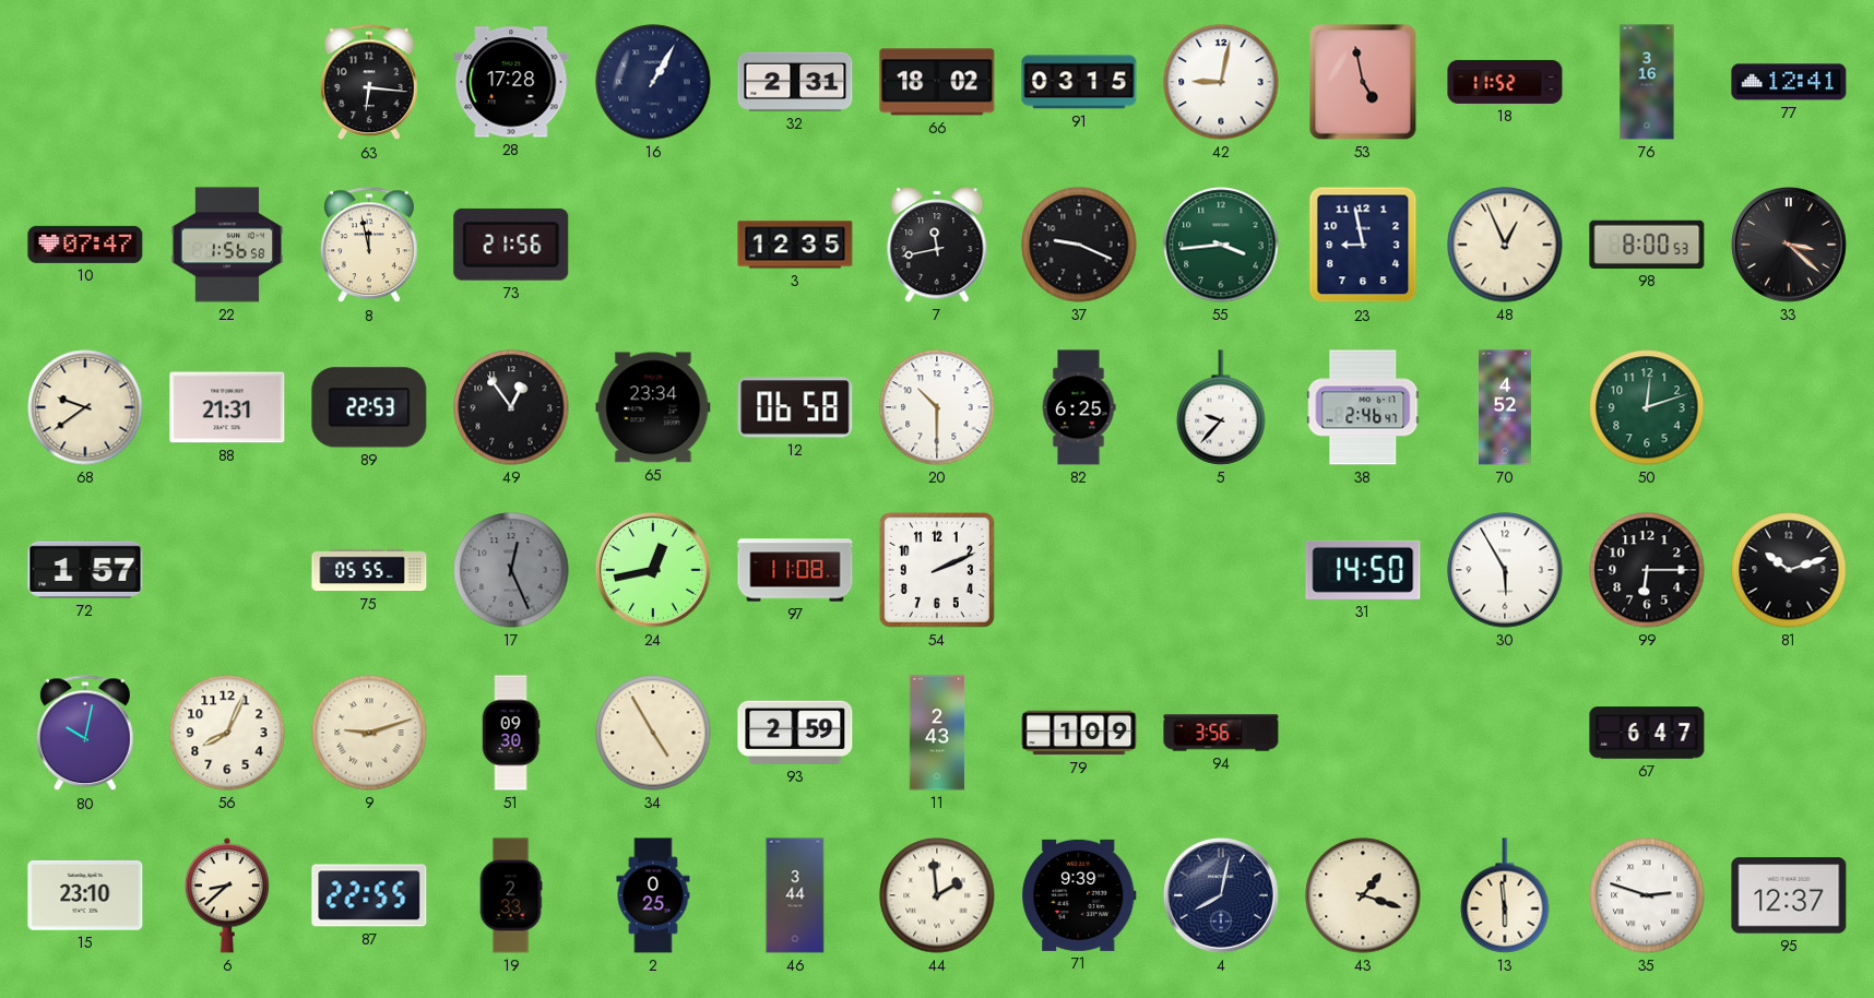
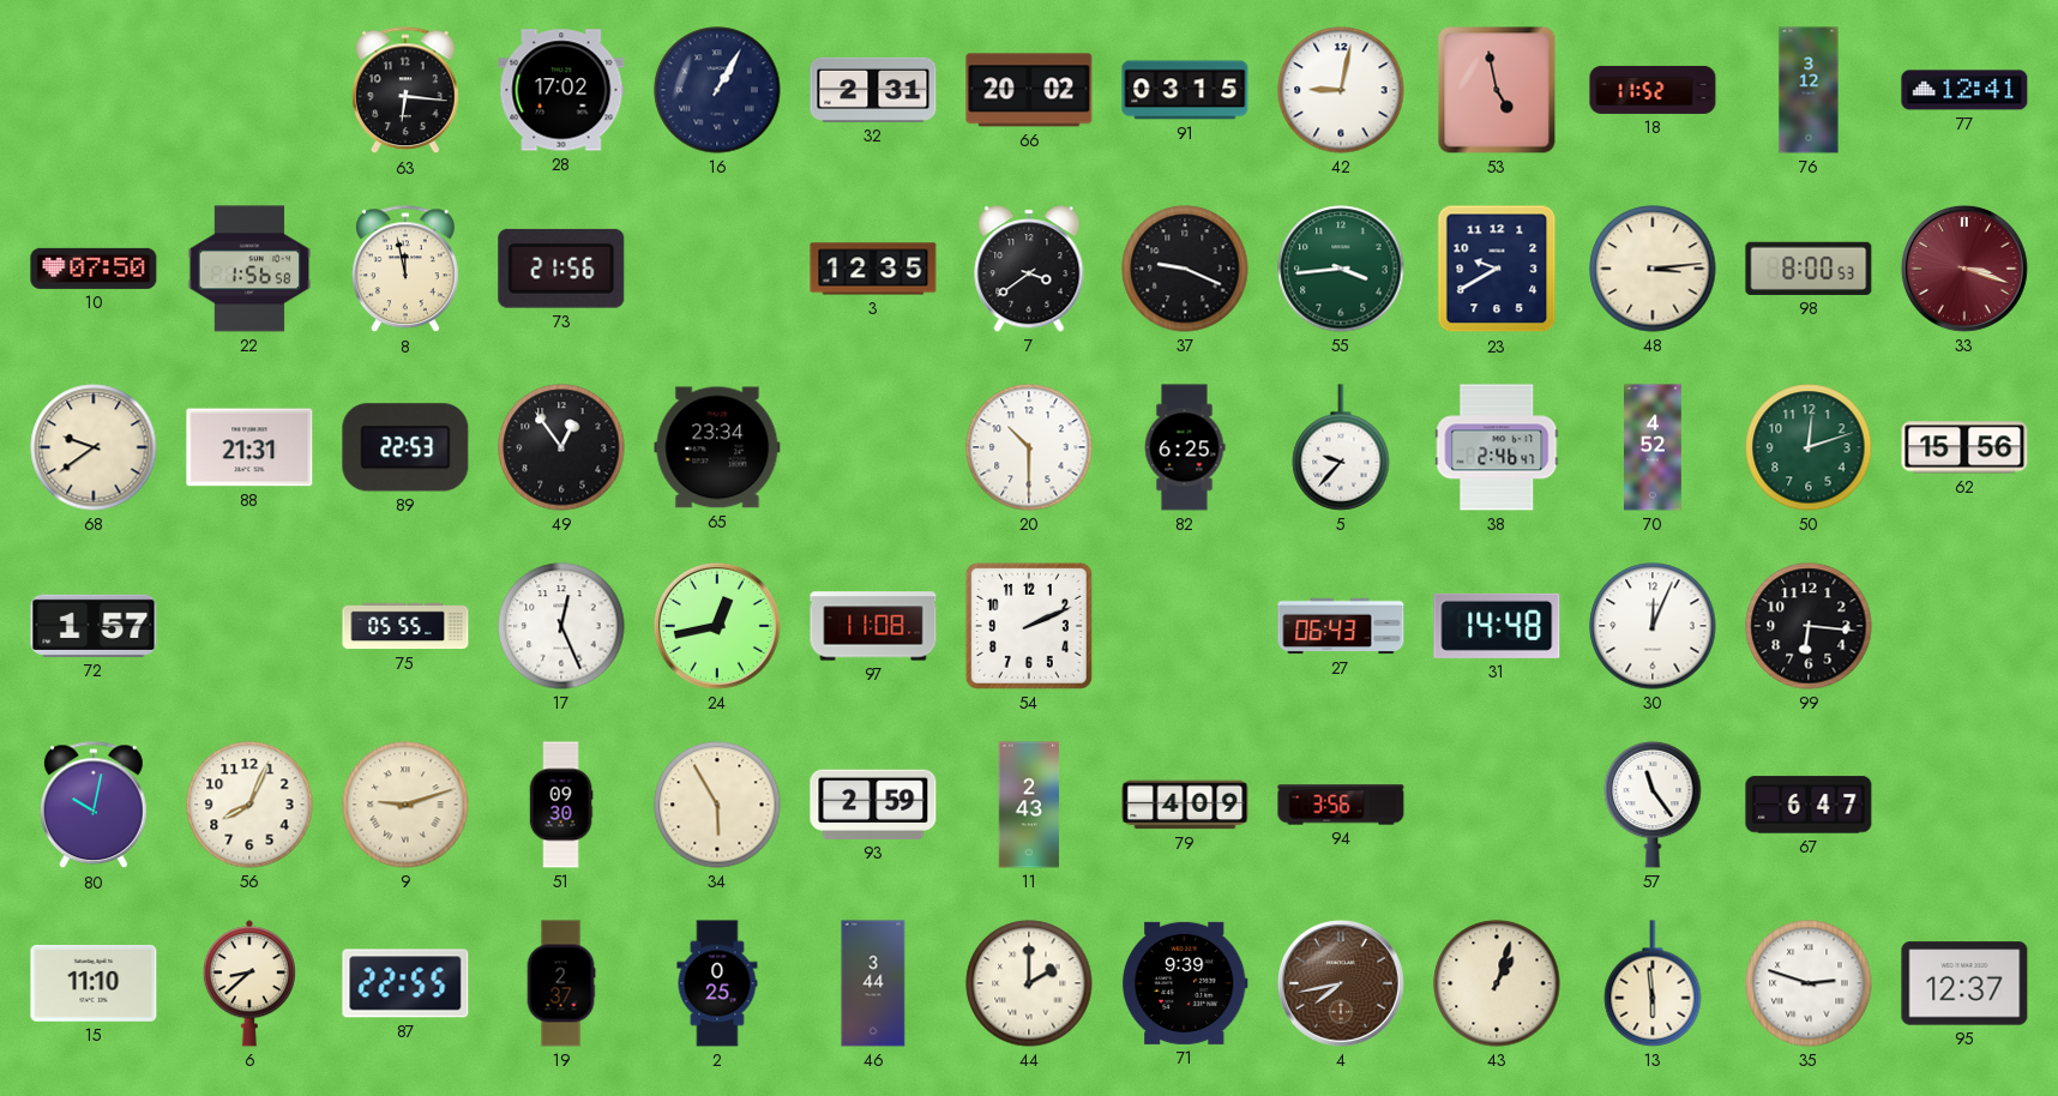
28: 17:28 -> 17:02 (561, 90)
66: 18:02 -> 20:02 (1029, 90)
76: 3:16 -> 3:12 (1809, 90)
10: 07:47 -> 07:50 (94, 269)
7: 11:43 -> 3:39 (1029, 269)
23: 8:58 -> 9:40 (1497, 269)
48: 12:56 -> 3:14 (1653, 269)
33: 3:22 -> 3:18 (1964, 269)
33 dial: black -> burgundy (1964, 269)
12: 06:58 -> none (795, 407)
62: none -> 15:56 (1964, 447)
17 dial: grey -> white (561, 626)
27: none -> 06:43 (1341, 626)
31: 14:50 -> 14:48 (1497, 626)
30: 5:55 -> 12:04 (1653, 626)
99: 6:15 -> 6:16 (1809, 626)
81: 10:12 -> none (1789, 570)
34: 4:55 -> 5:55 (717, 805)
79: 1:09 -> 4:09 (1185, 805)
57: none -> 11:24 (1653, 805)
15: 23:10 -> 11:10 (94, 983)
19: 2:33 -> 2:37 (561, 983)
44: 1:59 -> 2:00 (1029, 983)
4: 8:02 -> 7:43 (1341, 983)
4 dial: navy -> brown (1341, 983)
43: 1:18 -> 1:03 (1497, 983)
